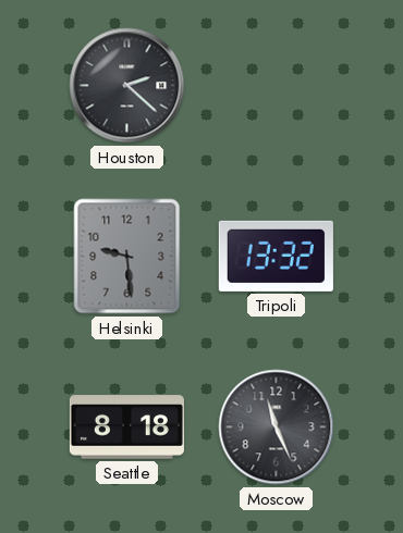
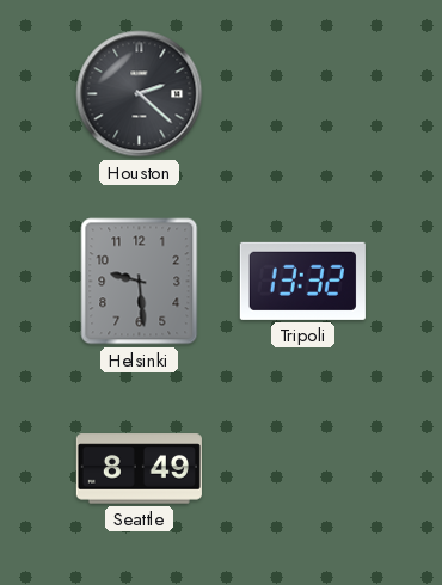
Seattle: 8:18 -> 8:49 (139, 469)
Moscow: 11:26 -> none (277, 427)
